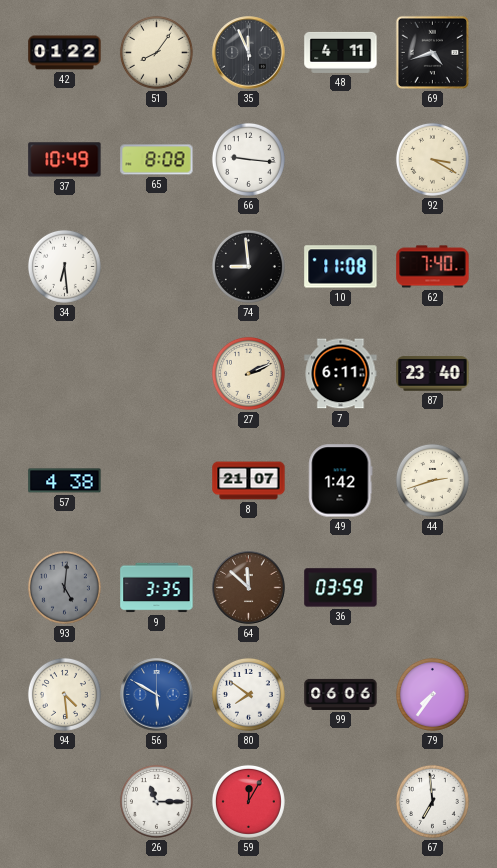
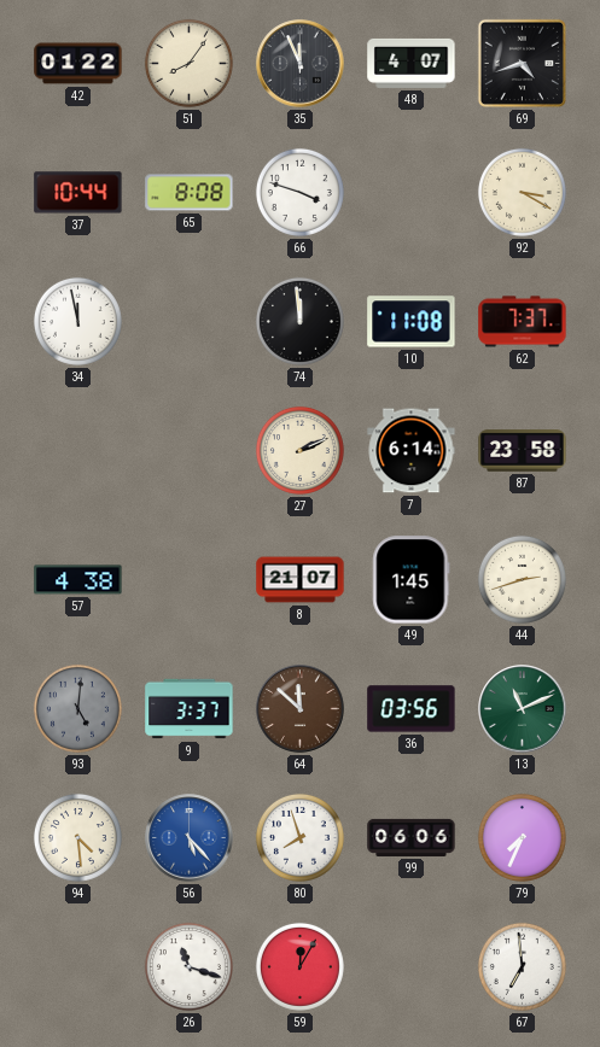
48: 4:11 -> 4:07 (412, 63)
37: 10:49 -> 10:44 (78, 193)
66: 9:16 -> 3:48 (299, 192)
34: 6:29 -> 11:58 (77, 321)
74: 8:59 -> 11:59 (299, 321)
62: 7:40 -> 7:37 (523, 322)
7: 6:11 -> 6:14 (412, 451)
87: 23:40 -> 23:58 (523, 451)
49: 1:42 -> 1:45 (412, 580)
9: 3:35 -> 3:37 (190, 709)
36: 03:59 -> 03:56 (412, 709)
13: none -> 11:11 (523, 709)
56: 5:50 -> 5:23 (190, 838)
80: 7:51 -> 7:57 (299, 837)
79: 7:36 -> 7:34 (522, 837)
26: 11:15 -> 11:18 (188, 966)
